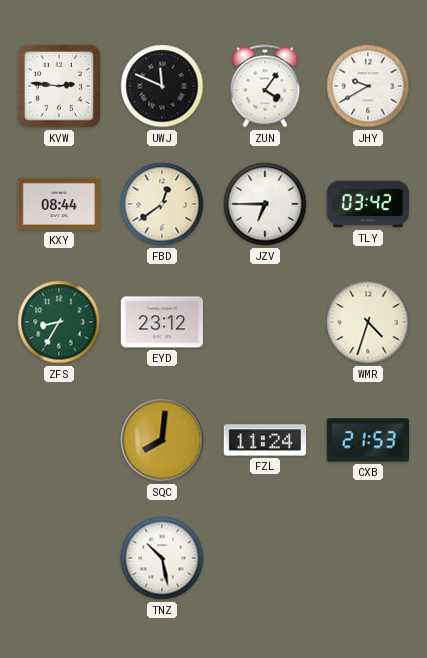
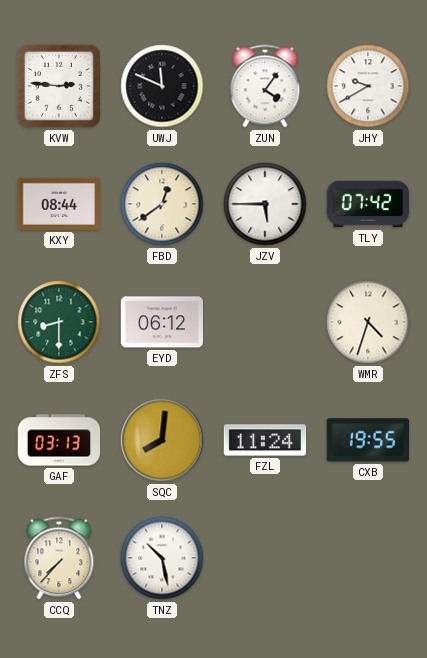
JZV: 6:45 -> 5:45 (265, 204)
TLY: 03:42 -> 07:42 (368, 204)
ZFS: 8:35 -> 8:30 (59, 322)
EYD: 23:12 -> 06:12 (162, 322)
GAF: none -> 03:13 (59, 440)
CXB: 21:53 -> 19:55 (367, 440)
CCQ: none -> 7:37 (59, 558)
